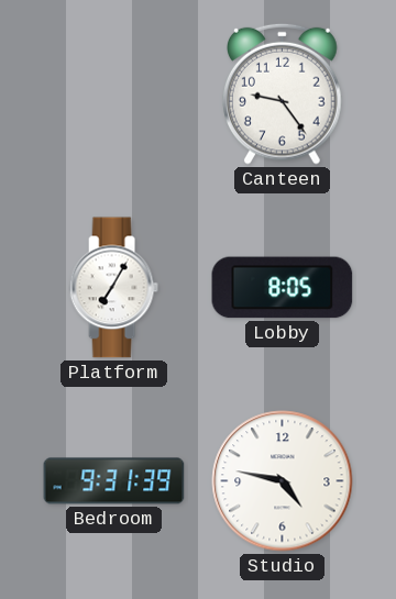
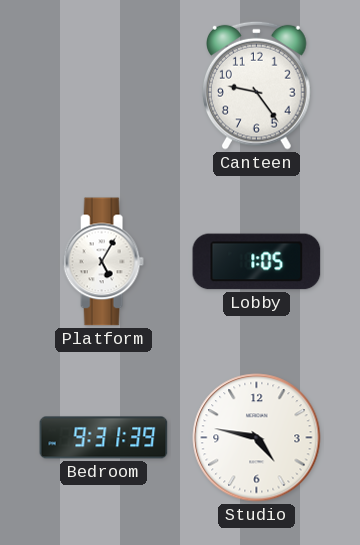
Platform: 7:05 -> 5:05 (103, 262)
Lobby: 8:05 -> 1:05 (257, 262)
